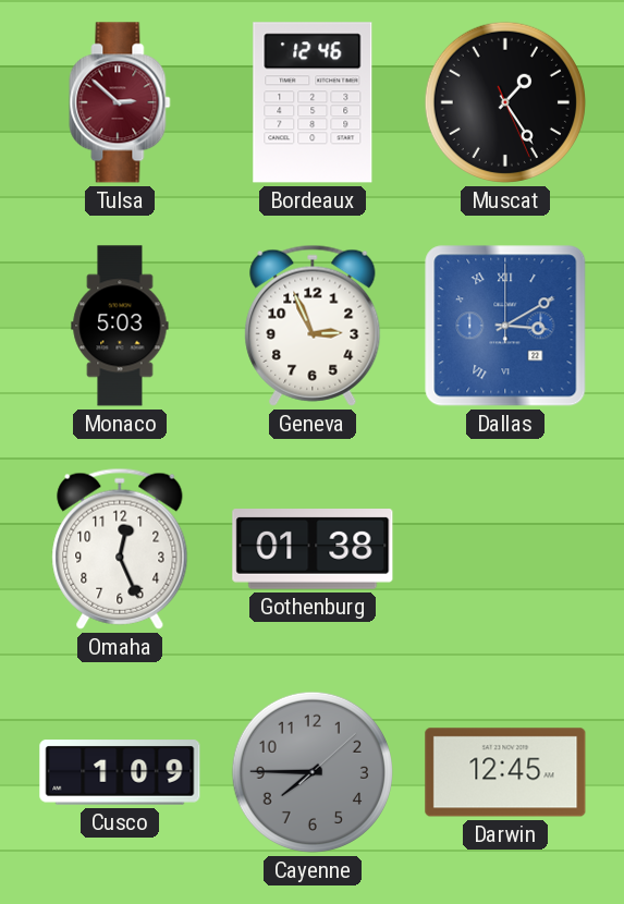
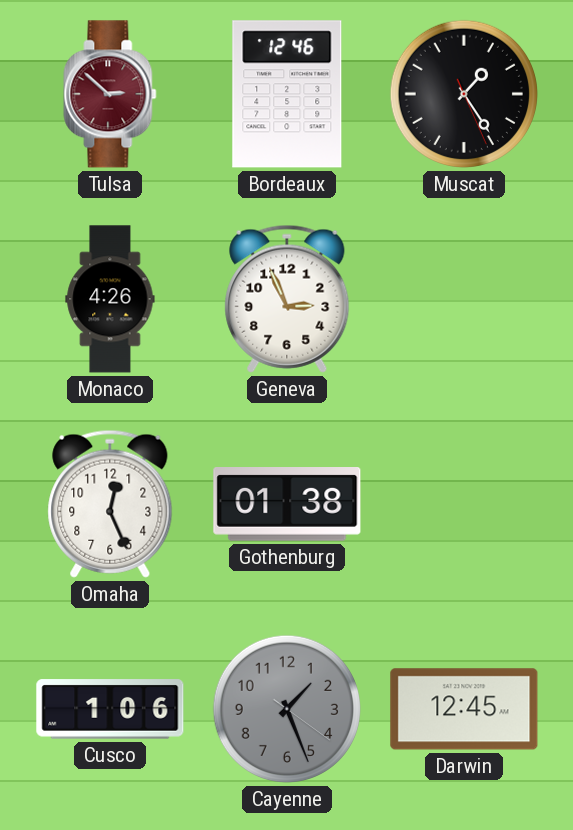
Monaco: 5:03 -> 4:26 (110, 299)
Dallas: 3:10 -> none (505, 326)
Cusco: 1:09 -> 1:06 (110, 709)
Cayenne: 7:45 -> 1:26 (287, 709)
